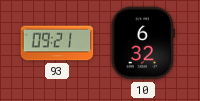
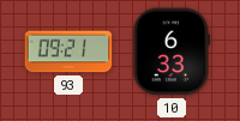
10: 6:32 -> 6:33 (172, 52)
